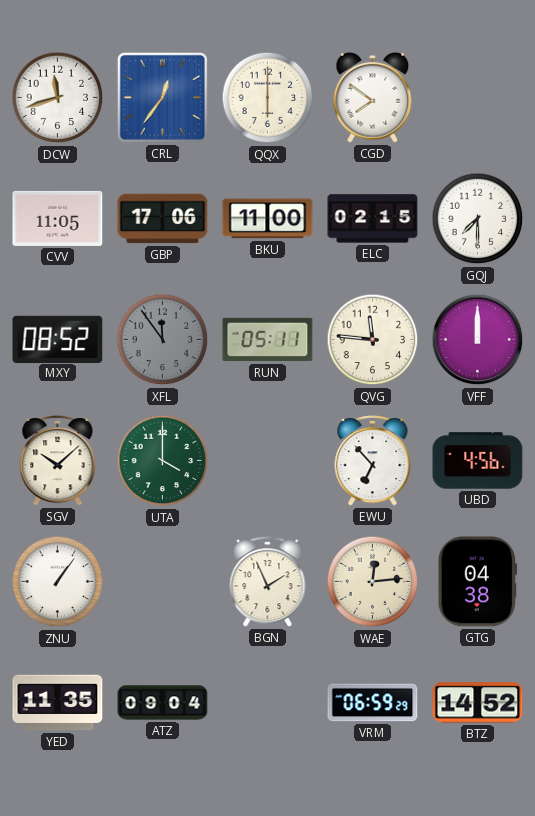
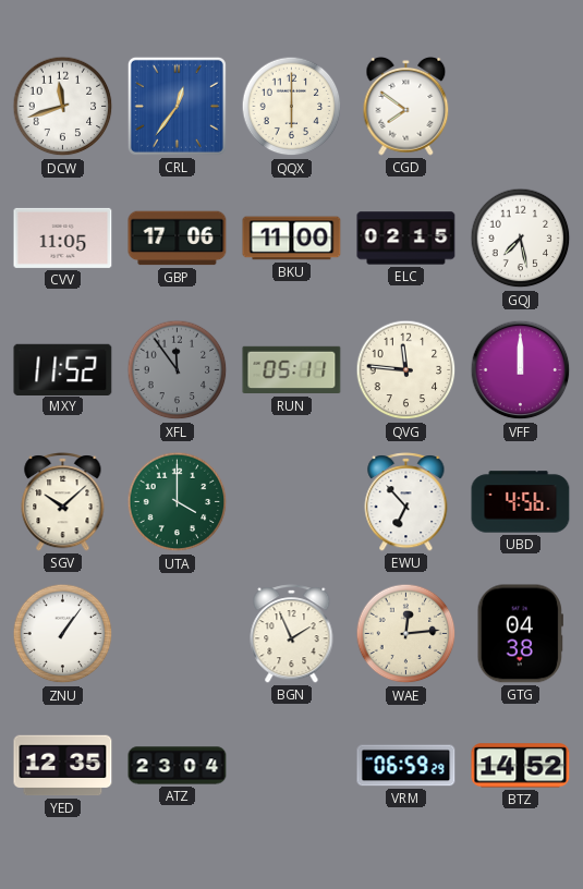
GQJ: 7:30 -> 7:28 (521, 239)
MXY: 08:52 -> 11:52 (63, 369)
YED: 11:35 -> 12:35 (63, 766)
ATZ: 09:04 -> 23:04 (178, 766)
